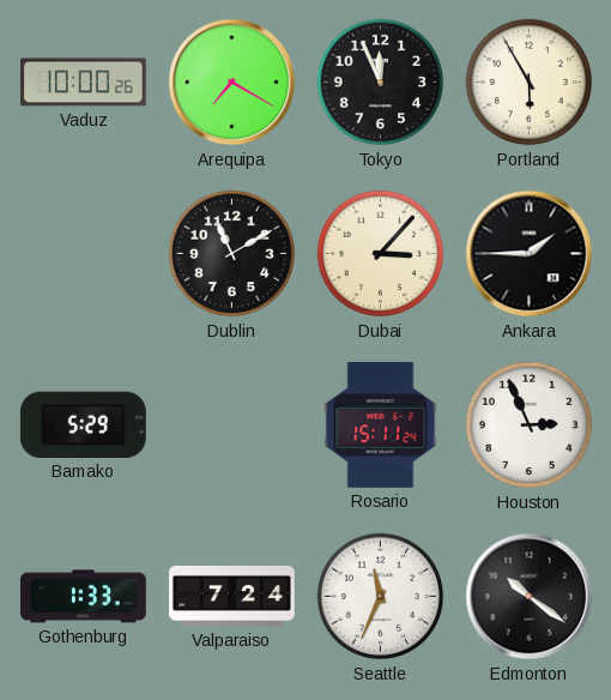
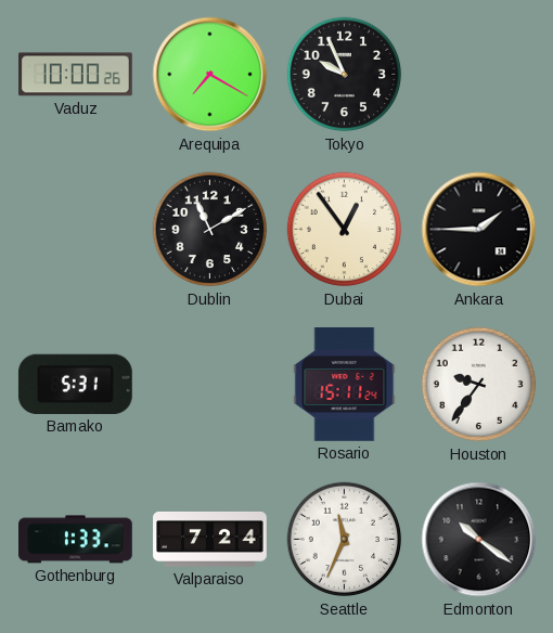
Tokyo: 11:56 -> 9:56 (345, 75)
Portland: 5:55 -> none (530, 83)
Dubai: 3:07 -> 12:54 (345, 230)
Bamako: 5:29 -> 5:31 (75, 384)
Houston: 2:56 -> 9:36 (479, 385)
